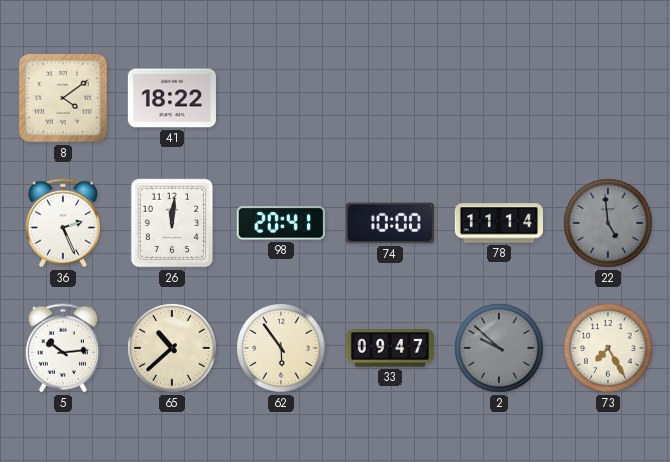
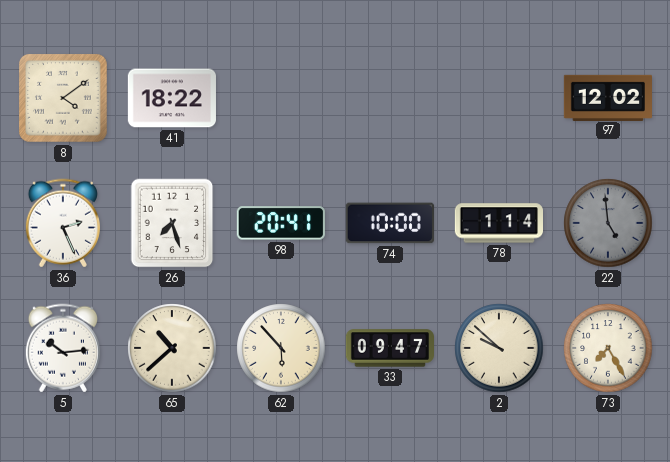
97: none -> 12:02 (607, 97)
26: 12:01 -> 7:27 (172, 223)
78: 11:14 -> 1:14 (498, 223)
62: 5:54 -> 5:53 (281, 348)
2 dial: grey -> cream (499, 348)
